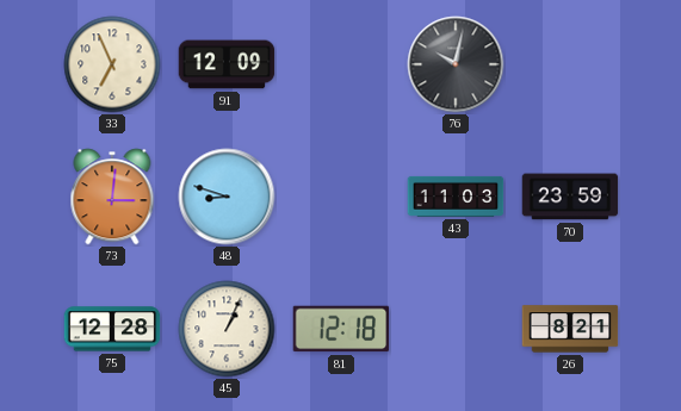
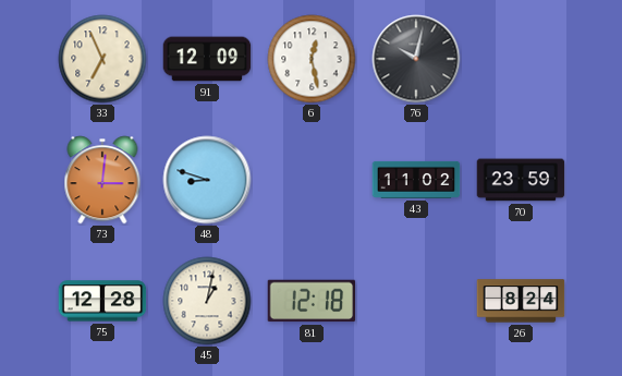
6: none -> 12:28 (312, 59)
43: 11:03 -> 11:02 (416, 180)
45: 1:04 -> 1:02 (207, 301)
26: 8:21 -> 8:24 (521, 301)
